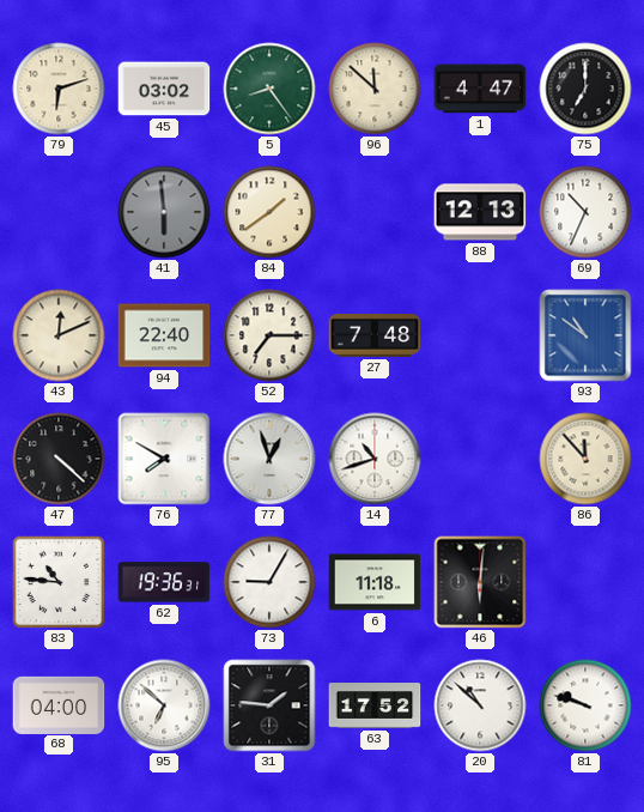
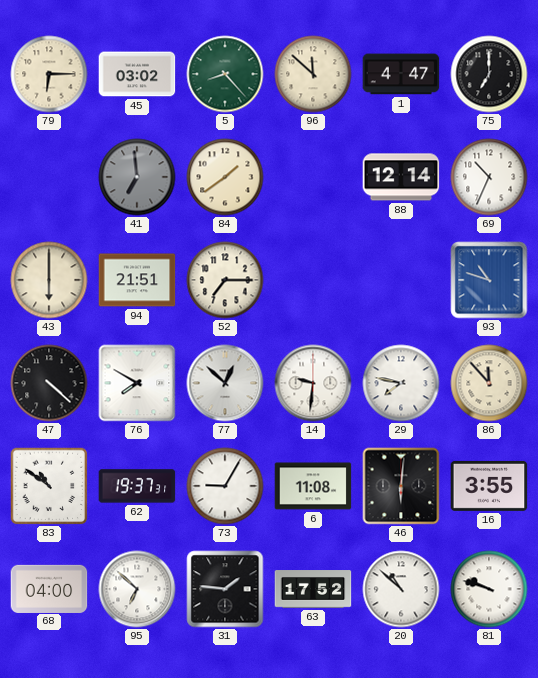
79: 6:12 -> 6:15 (49, 74)
5: 8:24 -> 8:23 (225, 74)
41: 5:59 -> 6:59 (137, 177)
88: 12:13 -> 12:14 (401, 177)
43: 12:11 -> 6:00 (49, 280)
94: 22:40 -> 21:51 (137, 280)
27: 7:48 -> none (375, 337)
93: 10:51 -> 10:48 (489, 280)
77: 12:57 -> 12:52 (225, 383)
14: 10:42 -> 9:31 (313, 383)
29: none -> 7:47 (401, 383)
83: 10:46 -> 10:51 (49, 486)
62: 19:36 -> 19:37 (137, 486)
6: 11:18 -> 11:08 (313, 486)
16: none -> 3:55 (489, 486)
